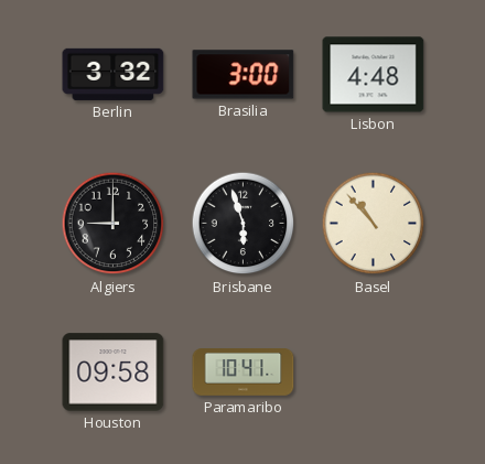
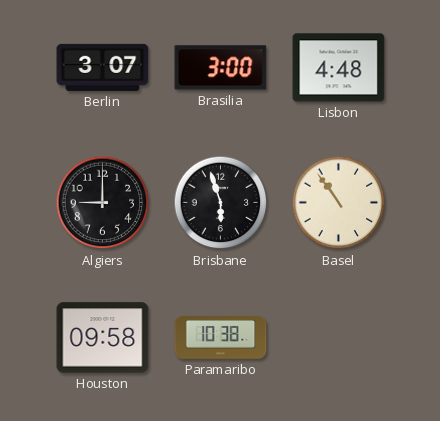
Berlin: 3:32 -> 3:07 (103, 67)
Basel: 10:53 -> 10:54 (339, 203)
Paramaribo: 10:41 -> 10:38 (221, 338)
